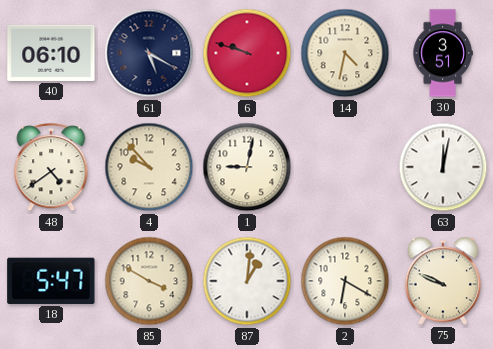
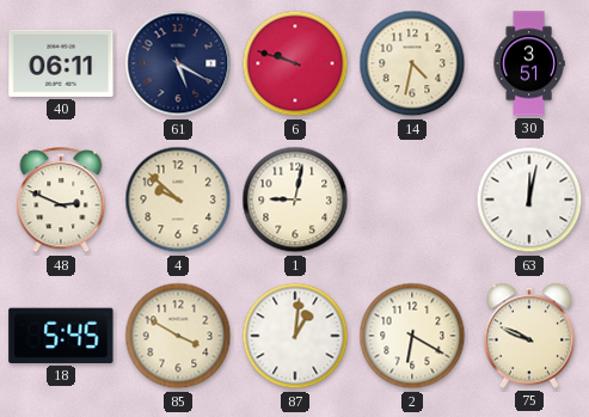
40: 06:10 -> 06:11 (61, 63)
48: 4:39 -> 2:49 (61, 201)
4: 9:53 -> 9:52 (178, 200)
18: 5:47 -> 5:45 (61, 336)
